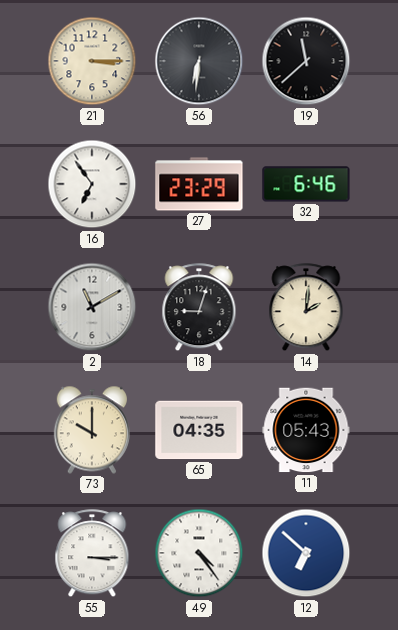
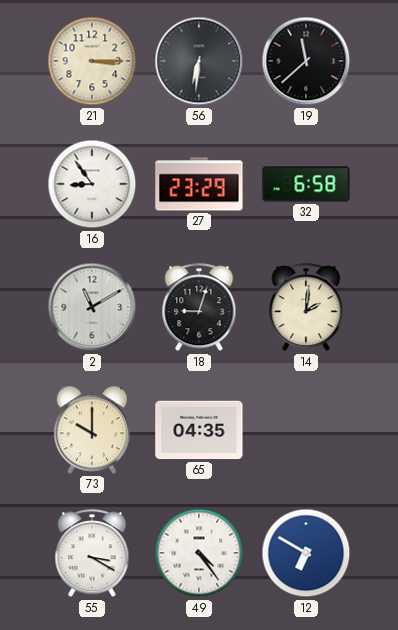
16: 6:54 -> 8:54 (92, 184)
32: 6:46 -> 6:58 (306, 184)
11: 05:43 -> none (306, 430)
55: 3:15 -> 3:20 (92, 554)
12: 6:52 -> 6:50 (306, 553)
